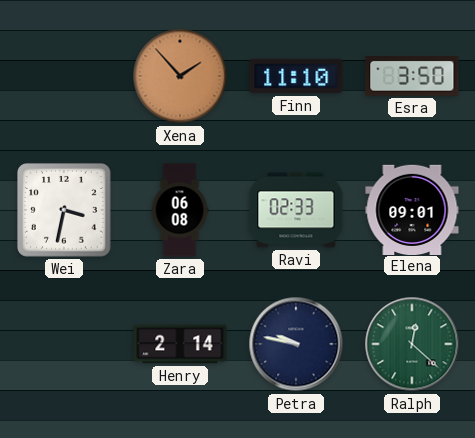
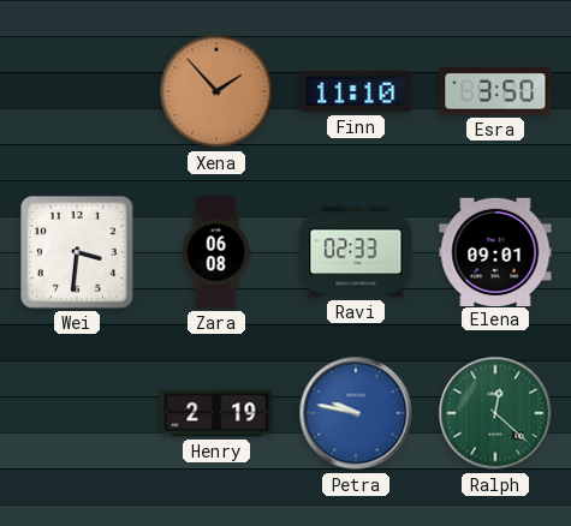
Wei: 3:32 -> 3:31 (78, 253)
Henry: 2:14 -> 2:19 (216, 413)
Petra dial: navy -> blue (356, 413)
